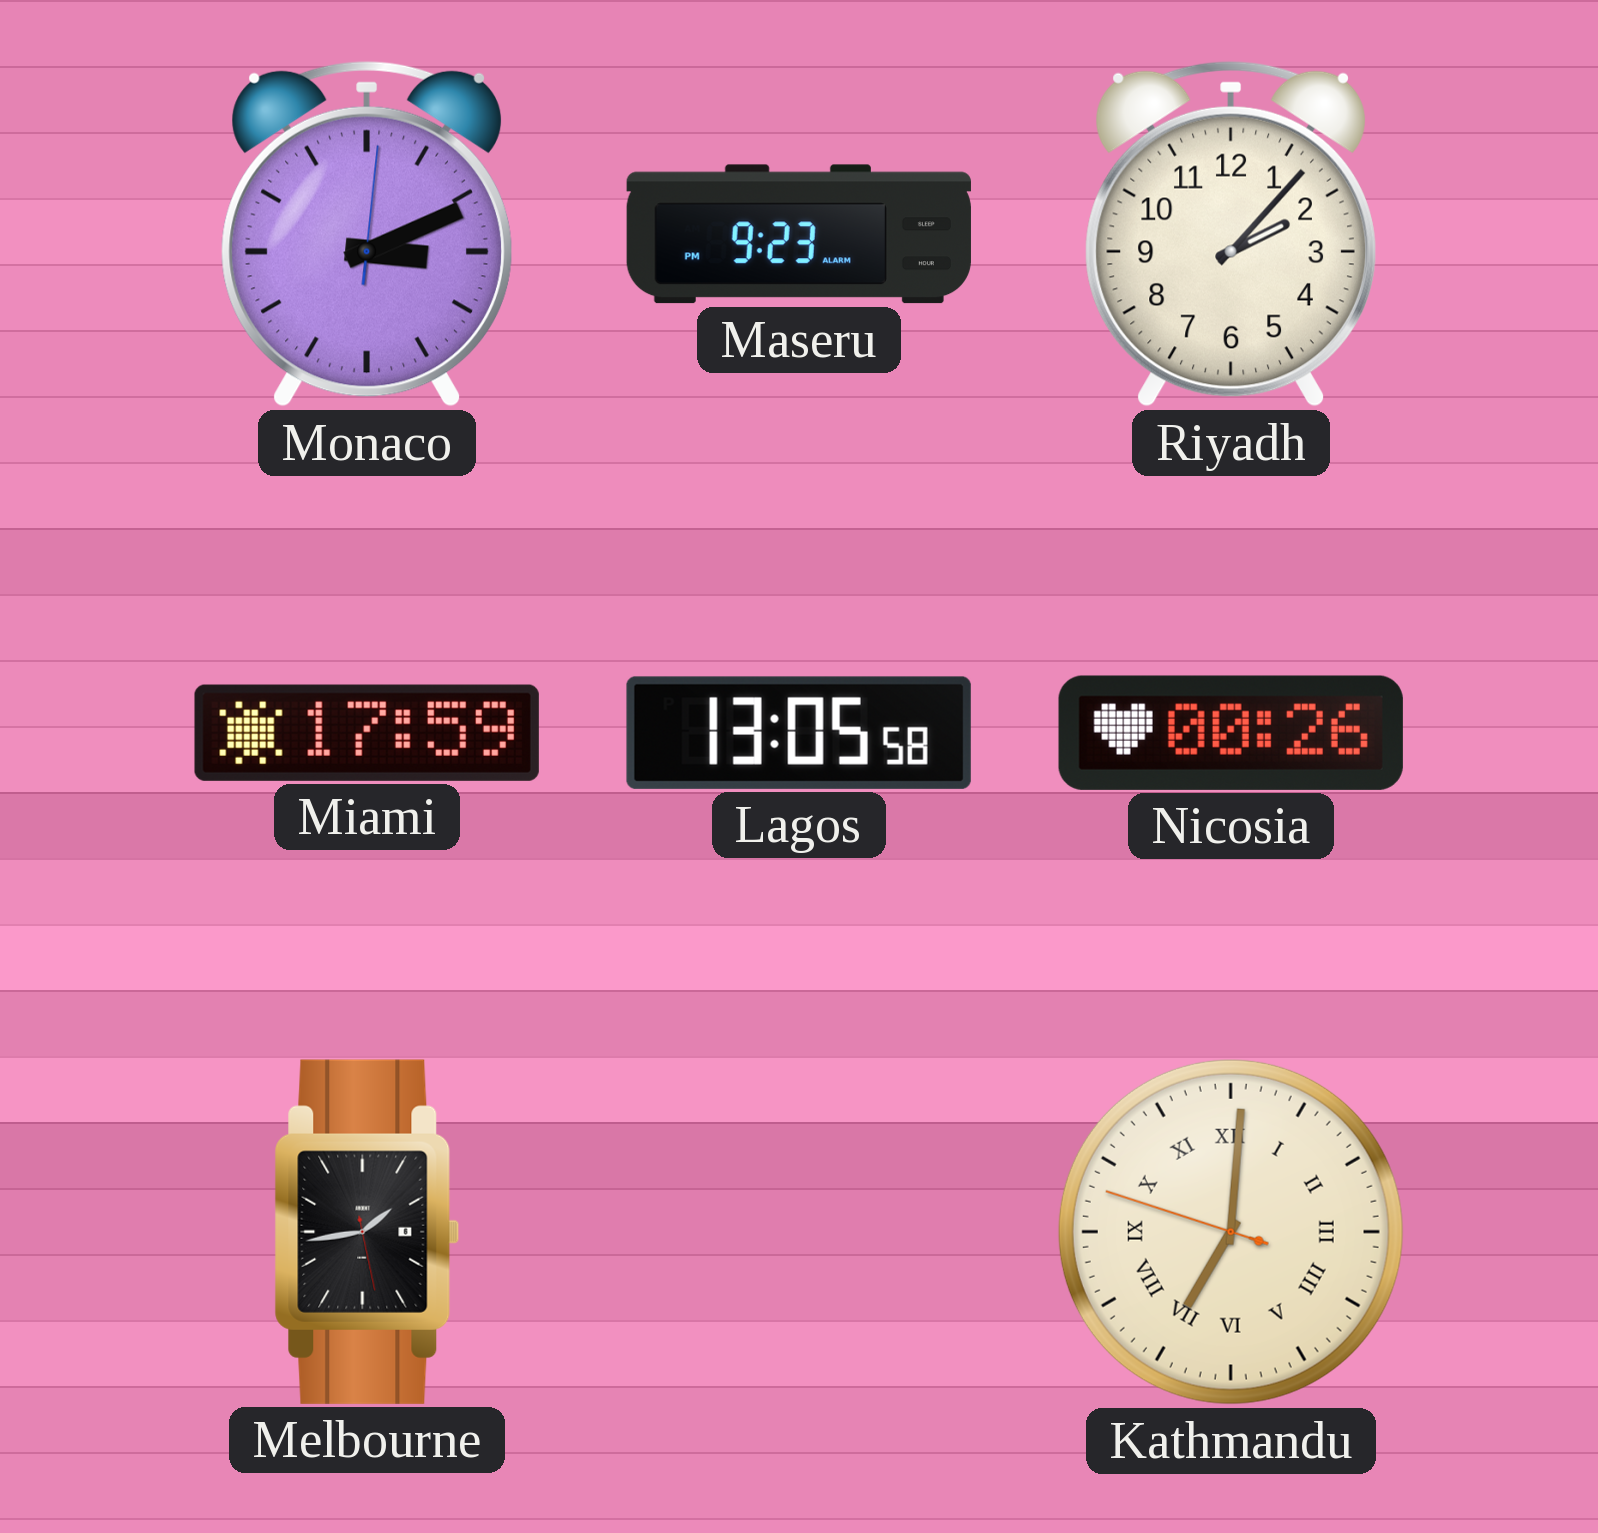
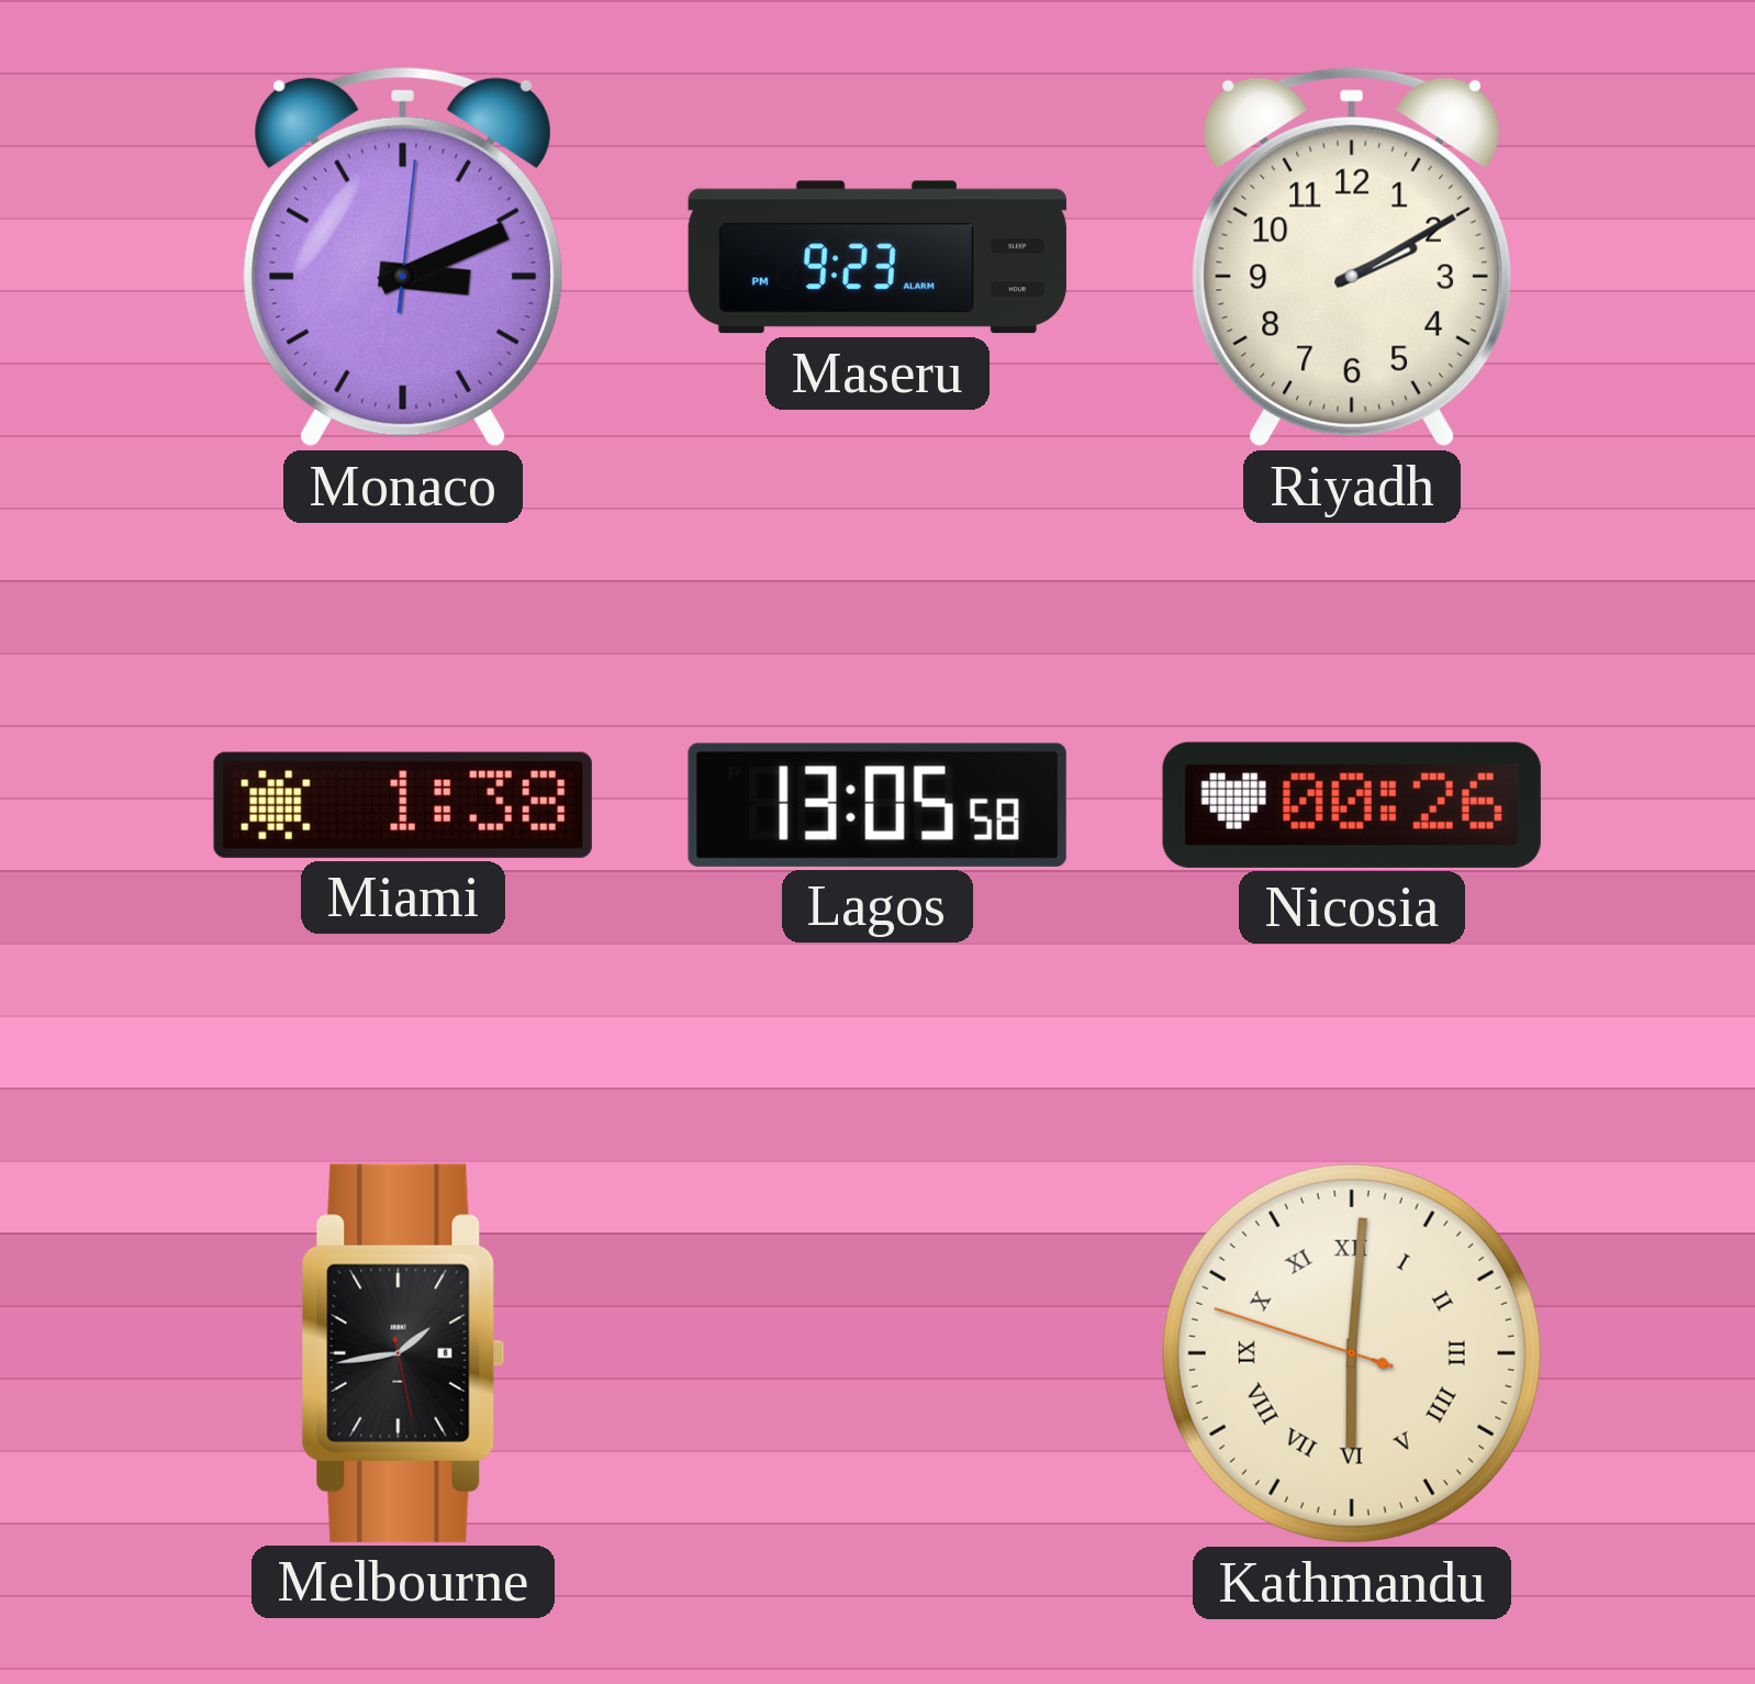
Riyadh: 2:07 -> 2:10 (1352, 257)
Miami: 17:59 -> 1:38 (403, 805)
Kathmandu: 7:00 -> 6:00 (1352, 1353)
